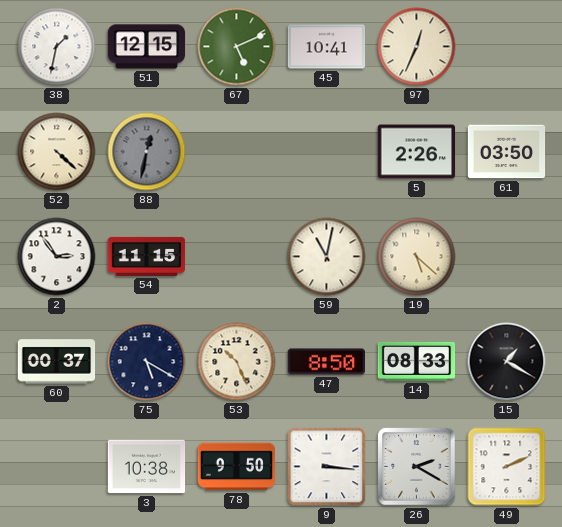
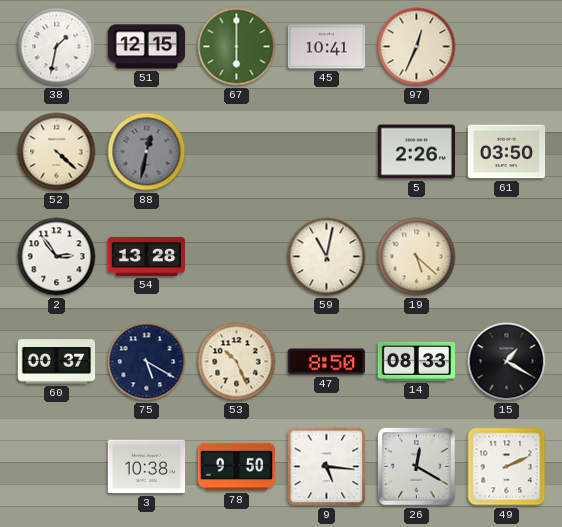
67: 5:11 -> 6:00 (237, 47)
54: 11:15 -> 13:28 (147, 256)
9: 3:16 -> 5:16 (327, 467)
26: 2:20 -> 12:20 (417, 467)
